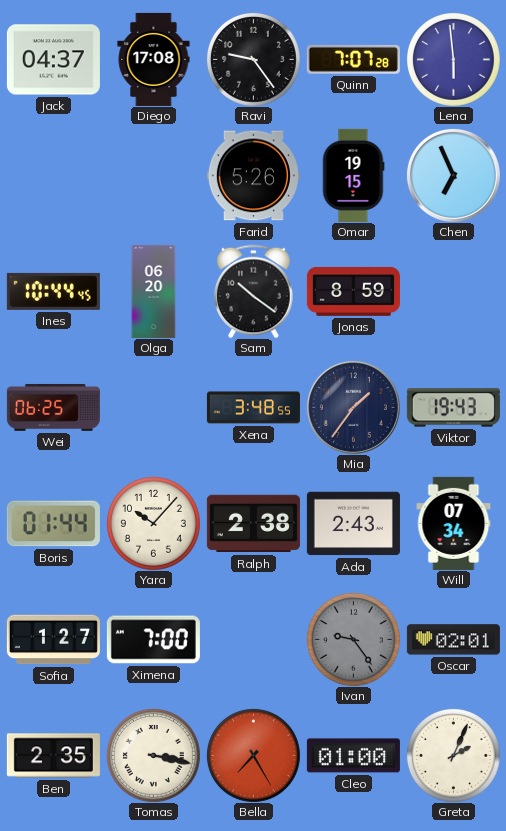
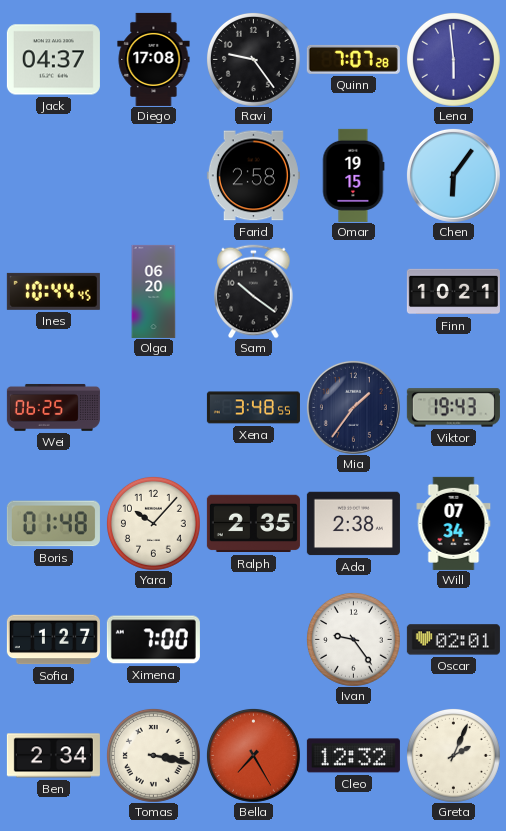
Farid: 5:26 -> 2:58 (253, 176)
Chen: 6:56 -> 6:06 (453, 175)
Jonas: 8:59 -> none (353, 292)
Finn: none -> 10:21 (453, 292)
Boris: 01:44 -> 01:48 (53, 524)
Ralph: 2:38 -> 2:35 (253, 524)
Ada: 2:43 -> 2:38 (353, 524)
Ivan dial: grey -> white (353, 639)
Ben: 2:35 -> 2:34 (53, 756)
Cleo: 01:00 -> 12:32 (353, 756)
